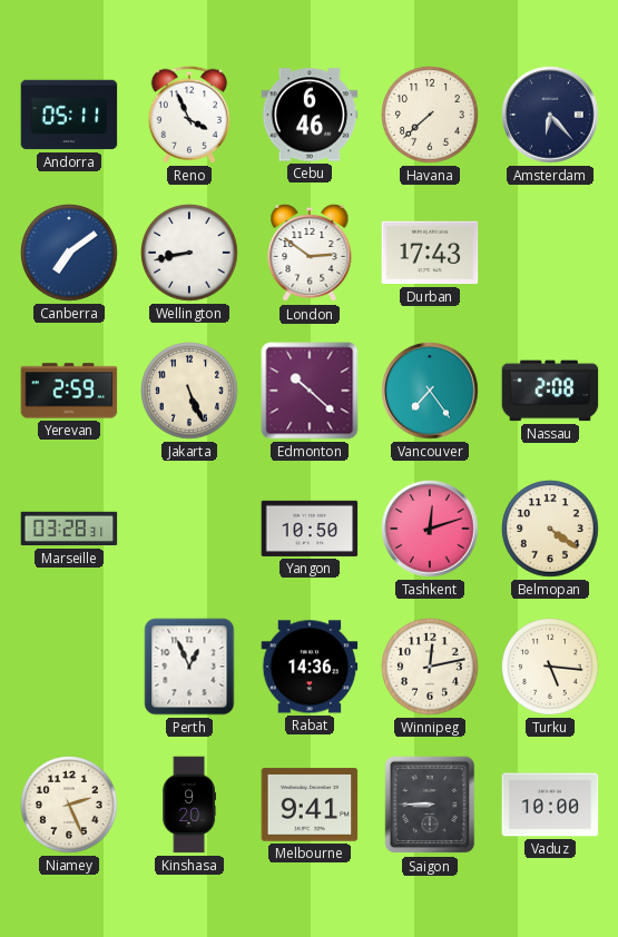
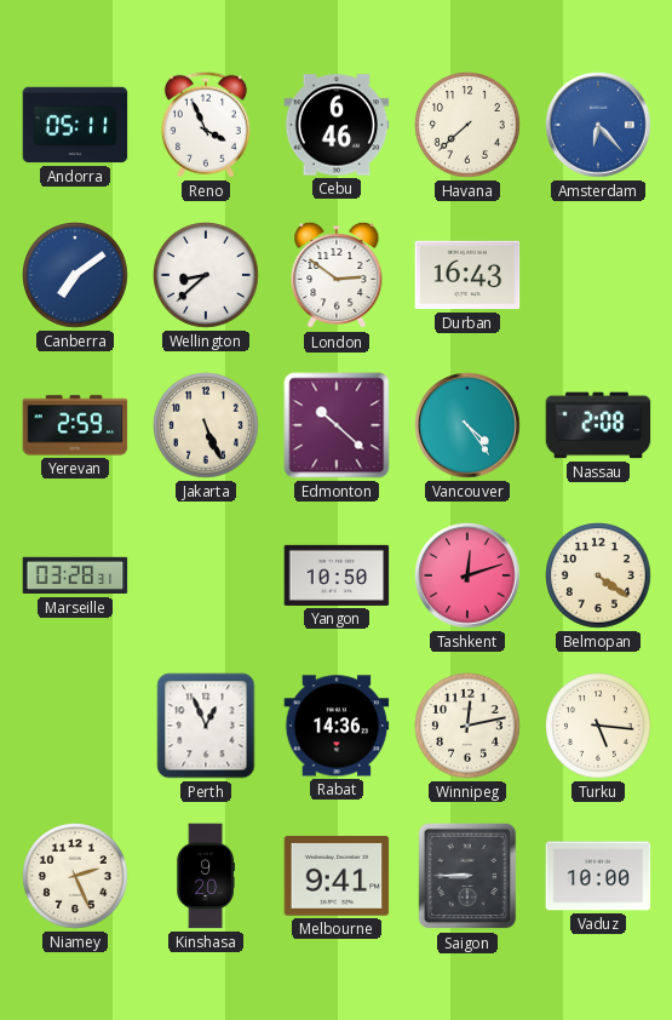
Amsterdam dial: navy -> blue (598, 125)
Wellington: 8:43 -> 8:38 (206, 276)
Durban: 17:43 -> 16:43 (467, 275)
Vancouver: 7:24 -> 4:24 (467, 425)
